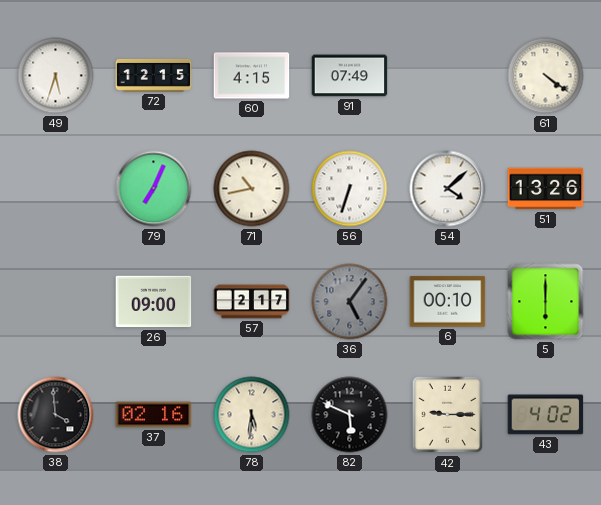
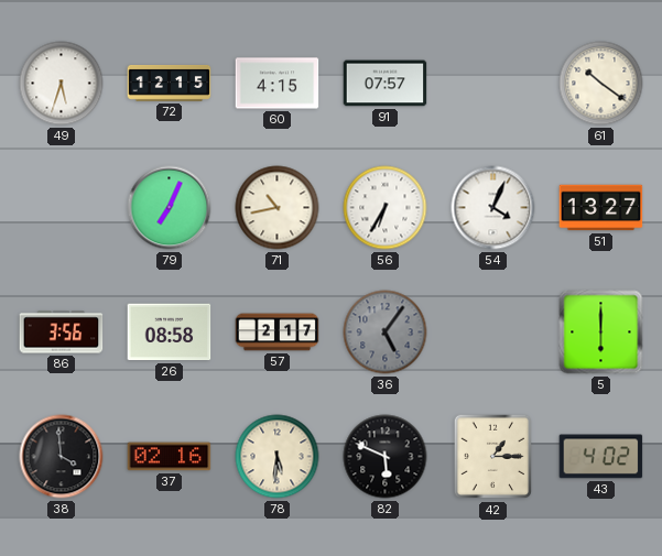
91: 07:49 -> 07:57 (386, 84)
61: 4:21 -> 10:21 (601, 84)
56: 6:33 -> 6:35 (386, 208)
54: 4:08 -> 4:04 (493, 208)
51: 13:26 -> 13:27 (601, 208)
86: none -> 3:56 (62, 332)
26: 09:00 -> 08:58 (170, 332)
6: 00:10 -> none (448, 302)
42: 9:15 -> 1:15 (493, 457)
